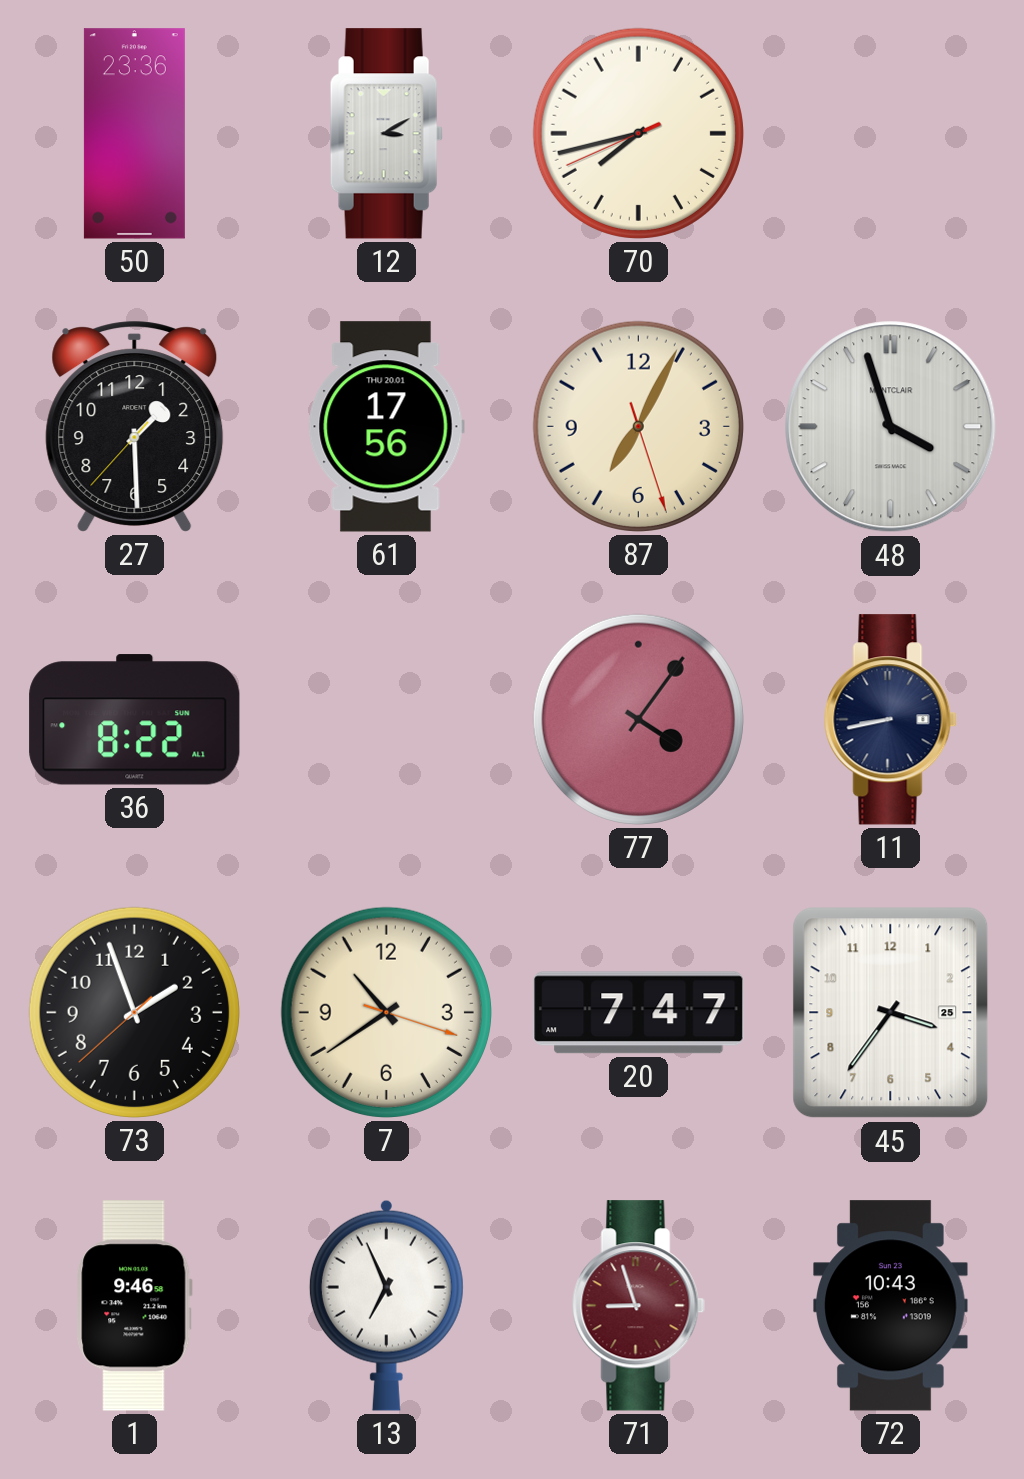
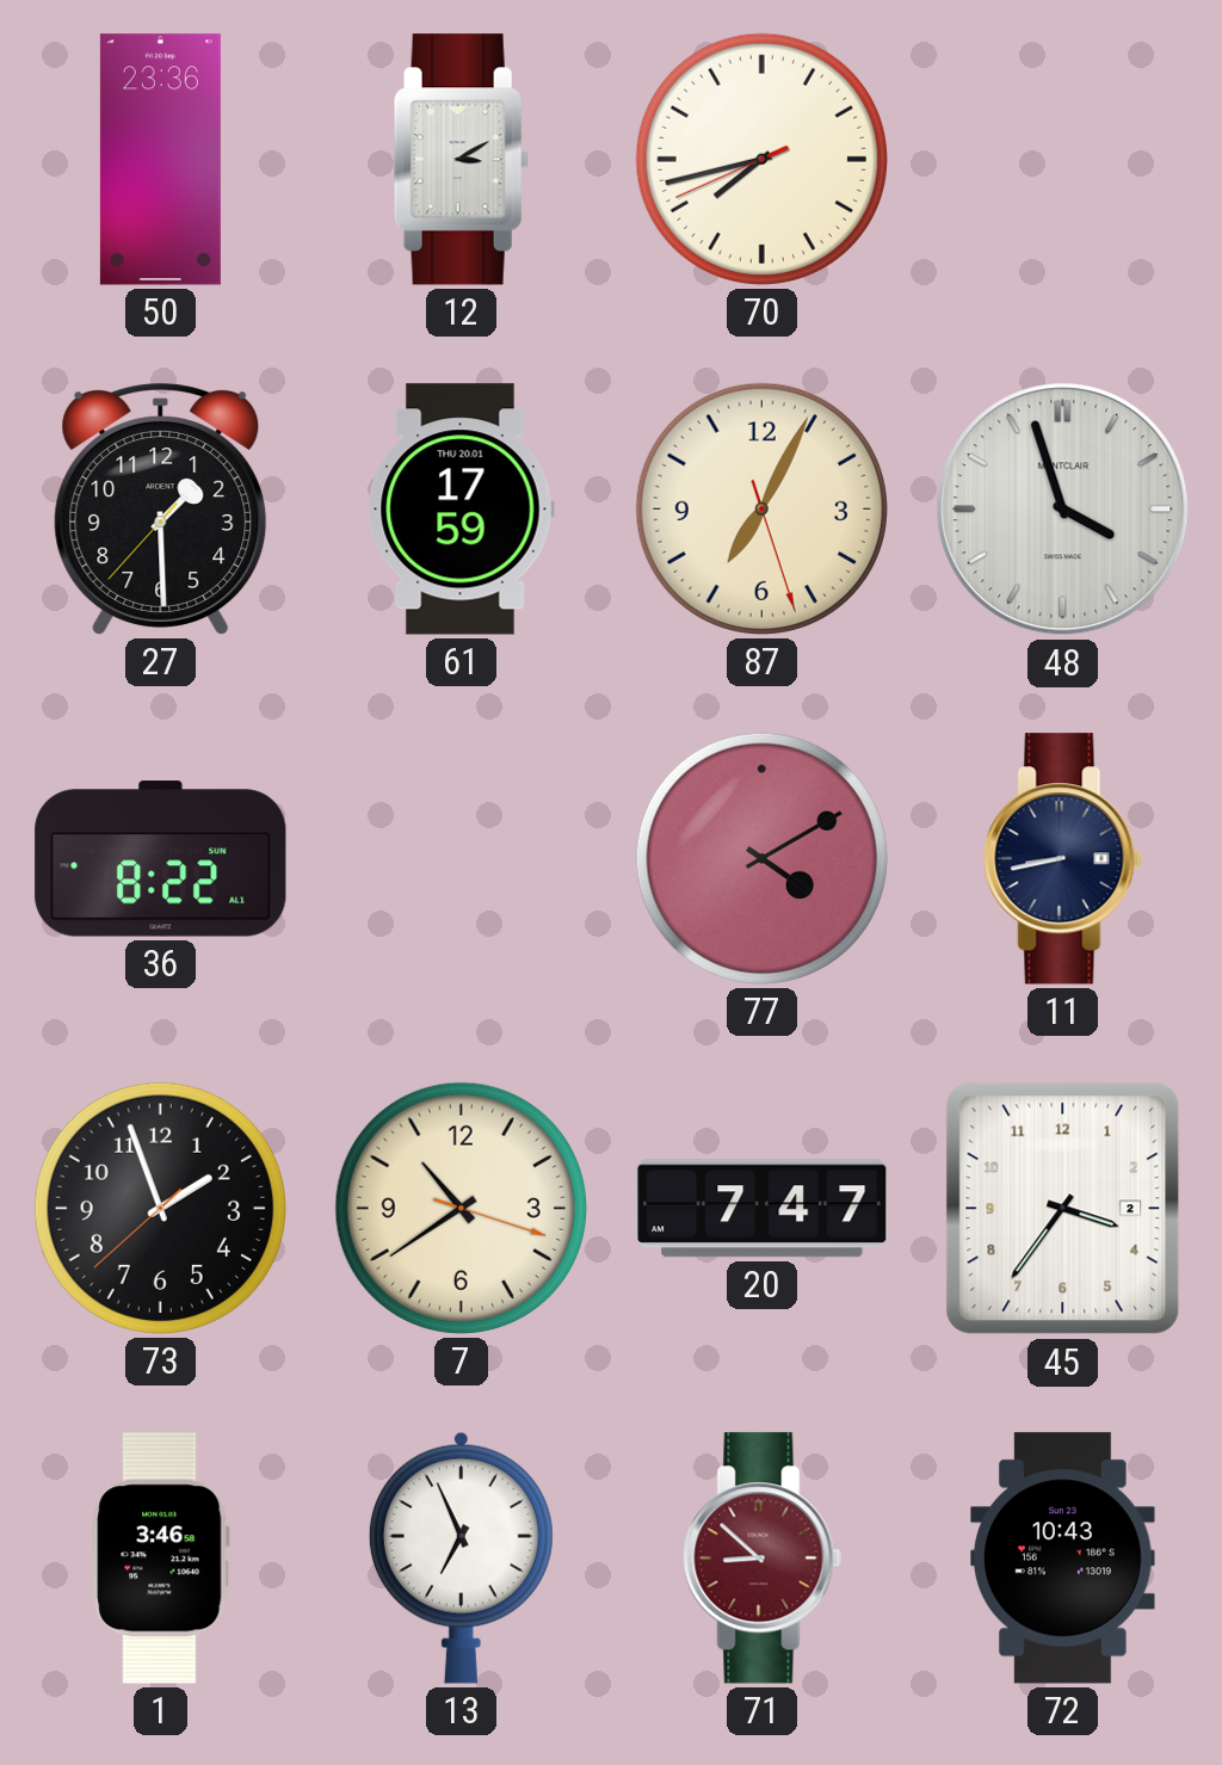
61: 17:56 -> 17:59 (461, 510)
77: 4:06 -> 4:10 (761, 858)
45 date: 25 -> 2 (1063, 1209)
1: 9:46 -> 3:46 (160, 1559)
71: 8:57 -> 8:52 (761, 1559)
